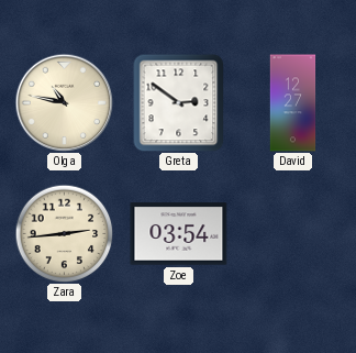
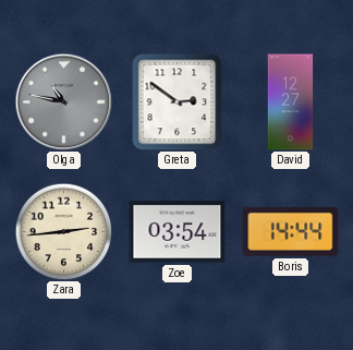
Olga dial: cream -> grey (63, 101)
Boris: none -> 14:44 (291, 231)
